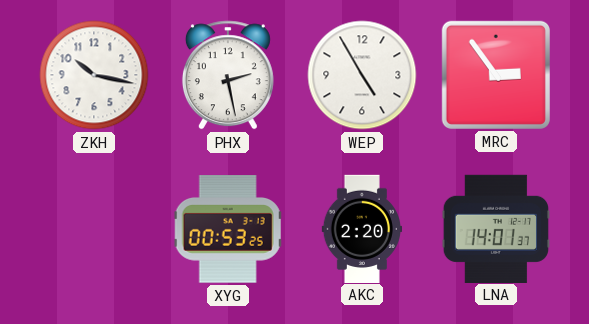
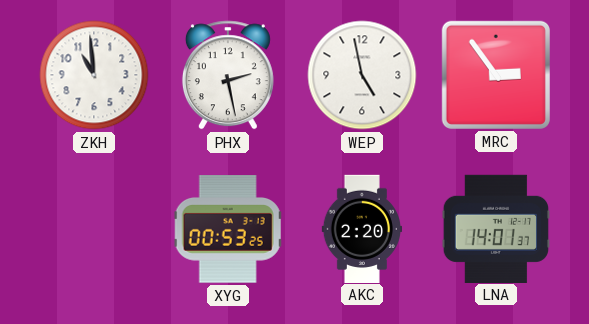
ZKH: 10:17 -> 10:59 (94, 75)
WEP: 4:55 -> 4:58 (362, 75)
